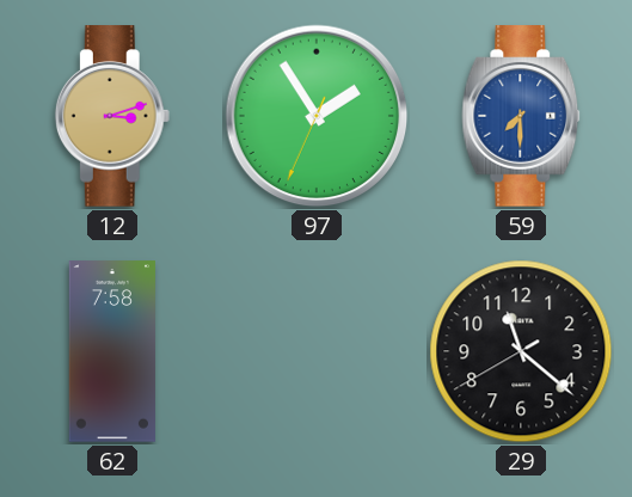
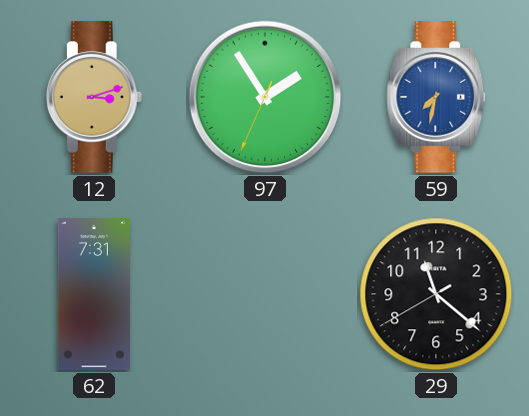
59: 7:30 -> 7:32 (436, 97)
62: 7:58 -> 7:31 (94, 294)
